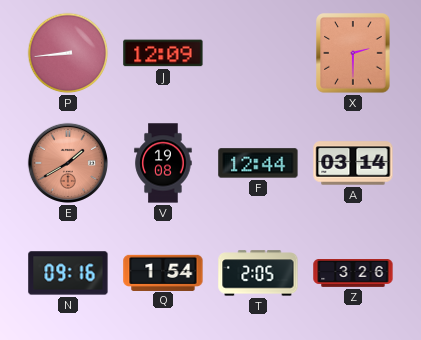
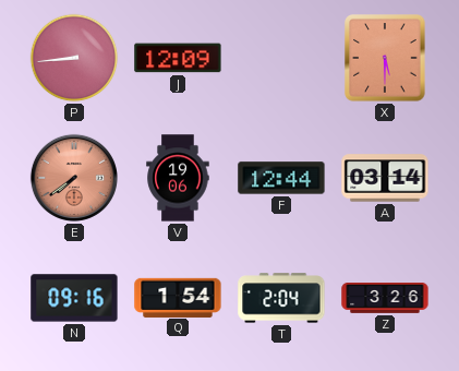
X: 2:30 -> 5:30 (385, 58)
E: 1:40 -> 7:39 (74, 178)
V: 19:08 -> 19:06 (178, 178)
T: 2:05 -> 2:04 (281, 298)
